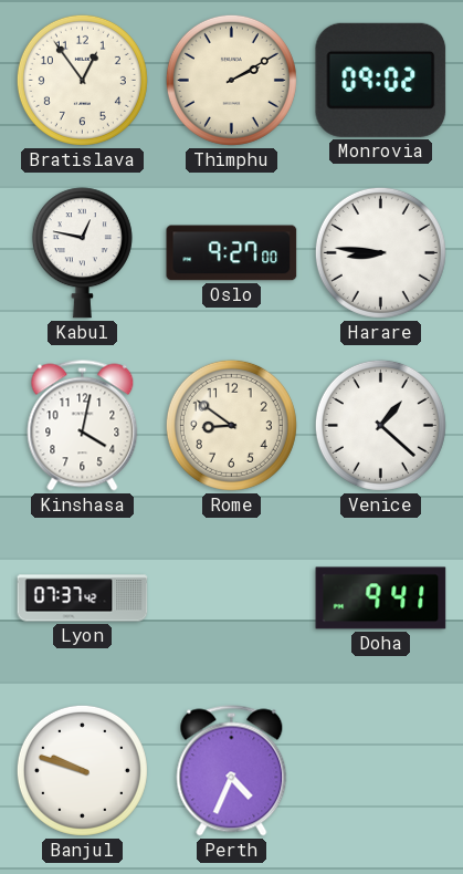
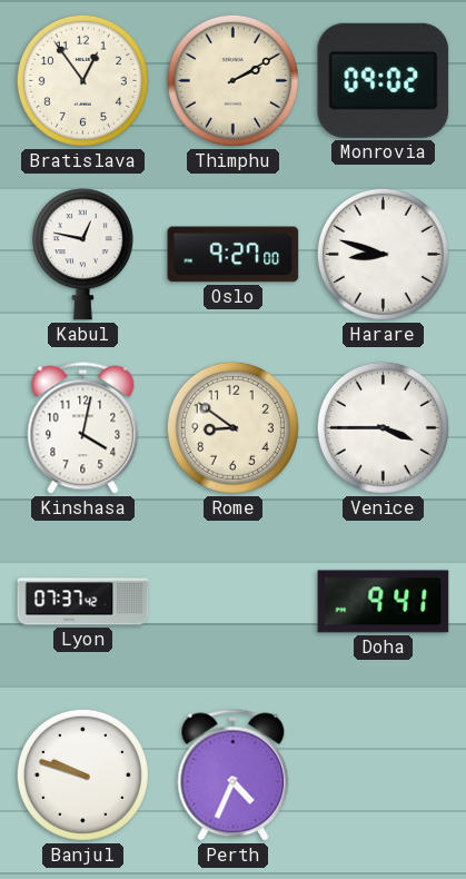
Harare: 8:46 -> 8:48 (383, 254)
Venice: 1:22 -> 3:45 (383, 427)
